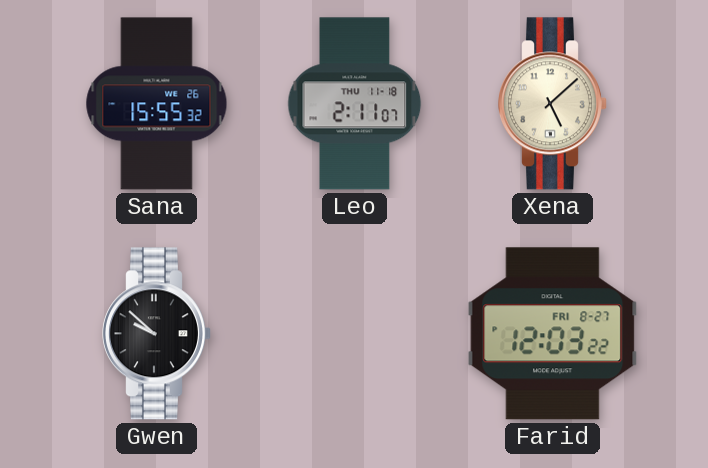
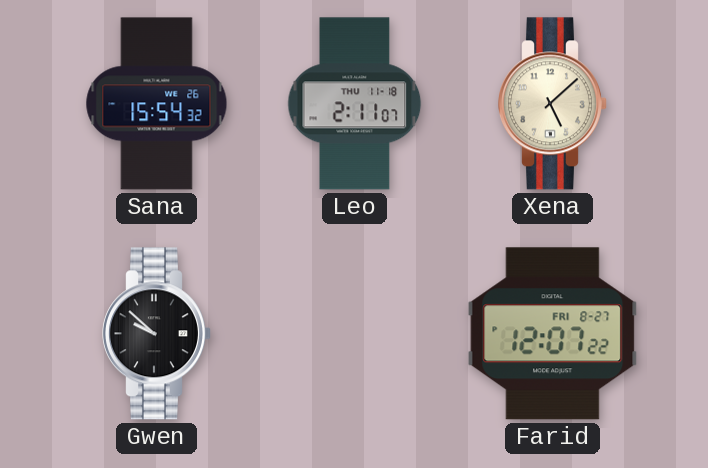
Sana: 15:55 -> 15:54 (157, 104)
Farid: 12:03 -> 12:07 (553, 334)
